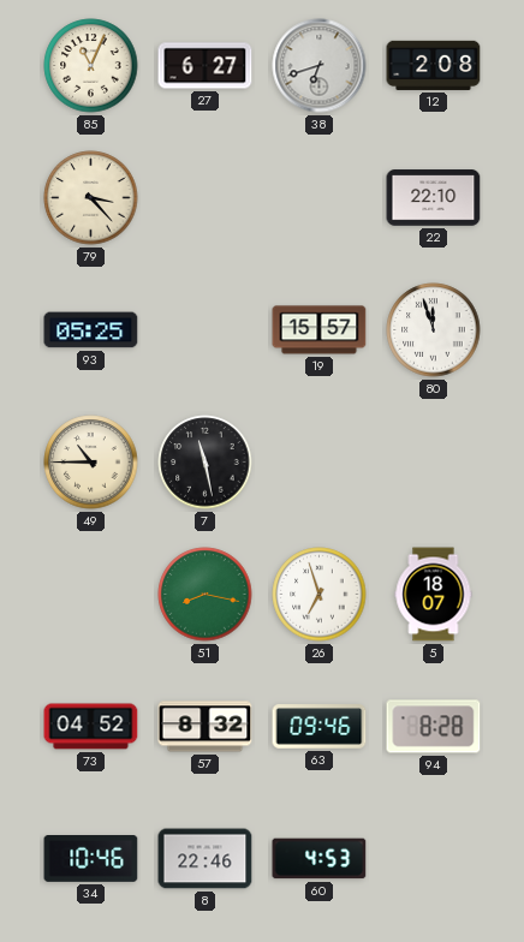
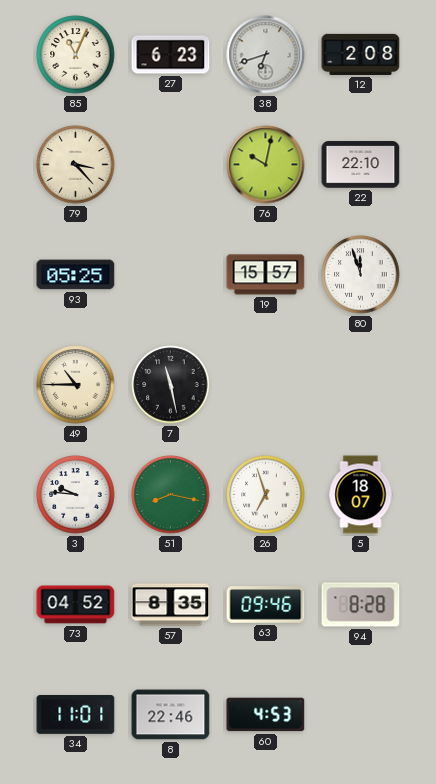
27: 6:27 -> 6:23 (171, 55)
76: none -> 10:02 (266, 165)
3: none -> 9:46 (76, 495)
57: 8:32 -> 8:35 (171, 605)
34: 10:46 -> 11:01 (76, 715)
